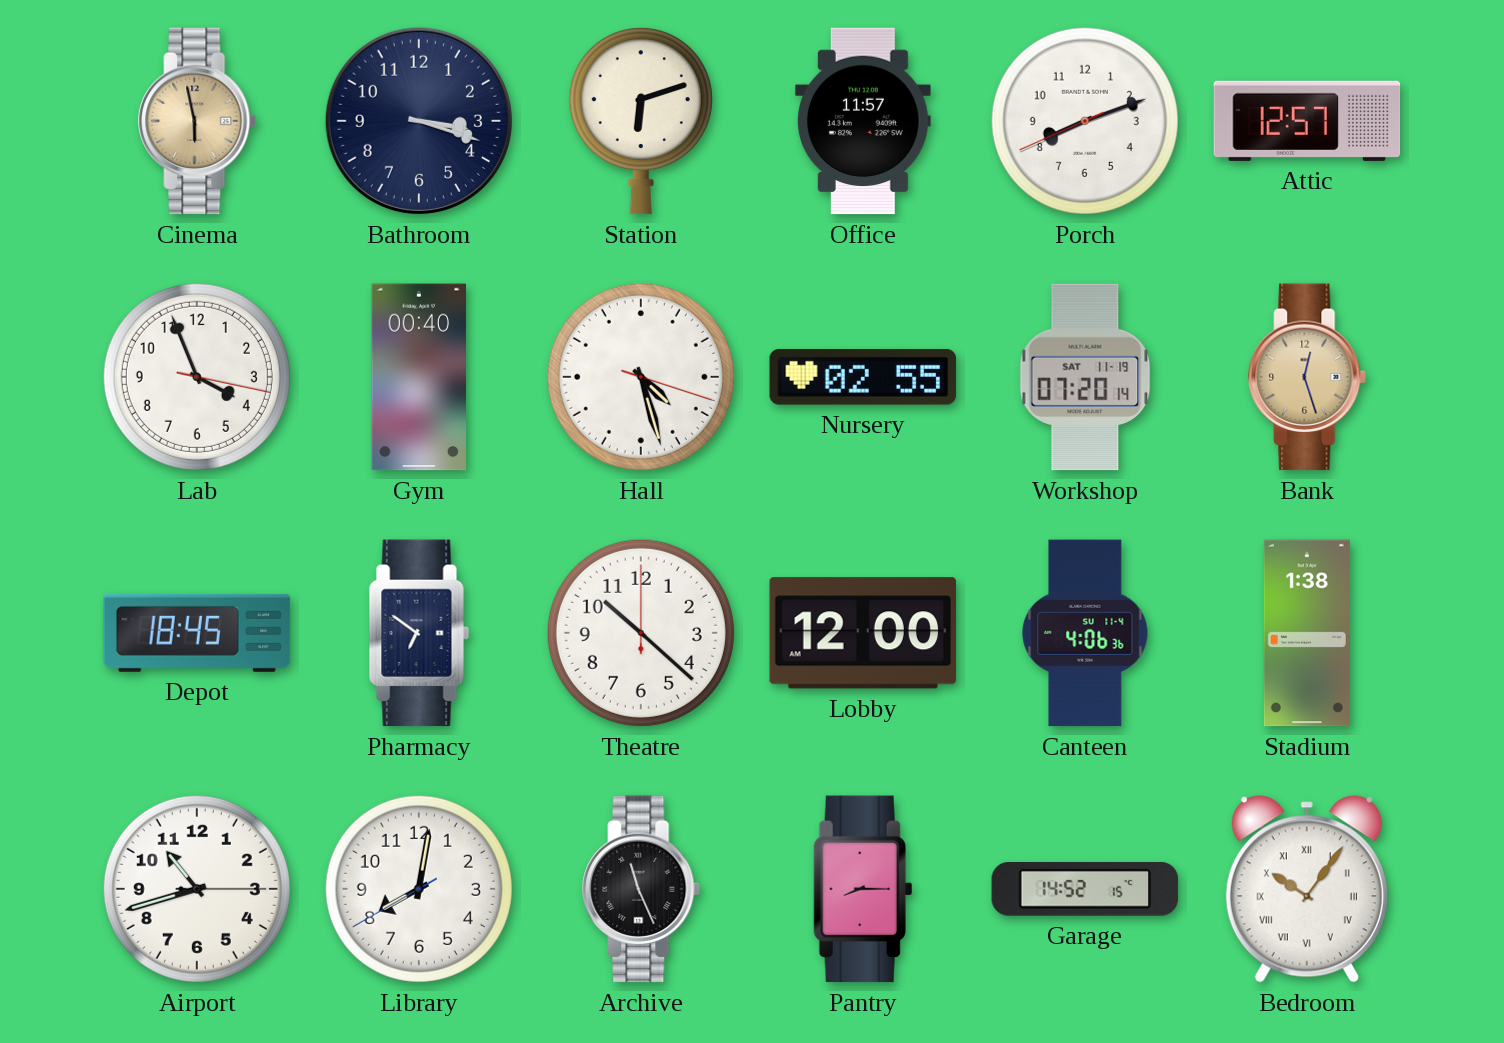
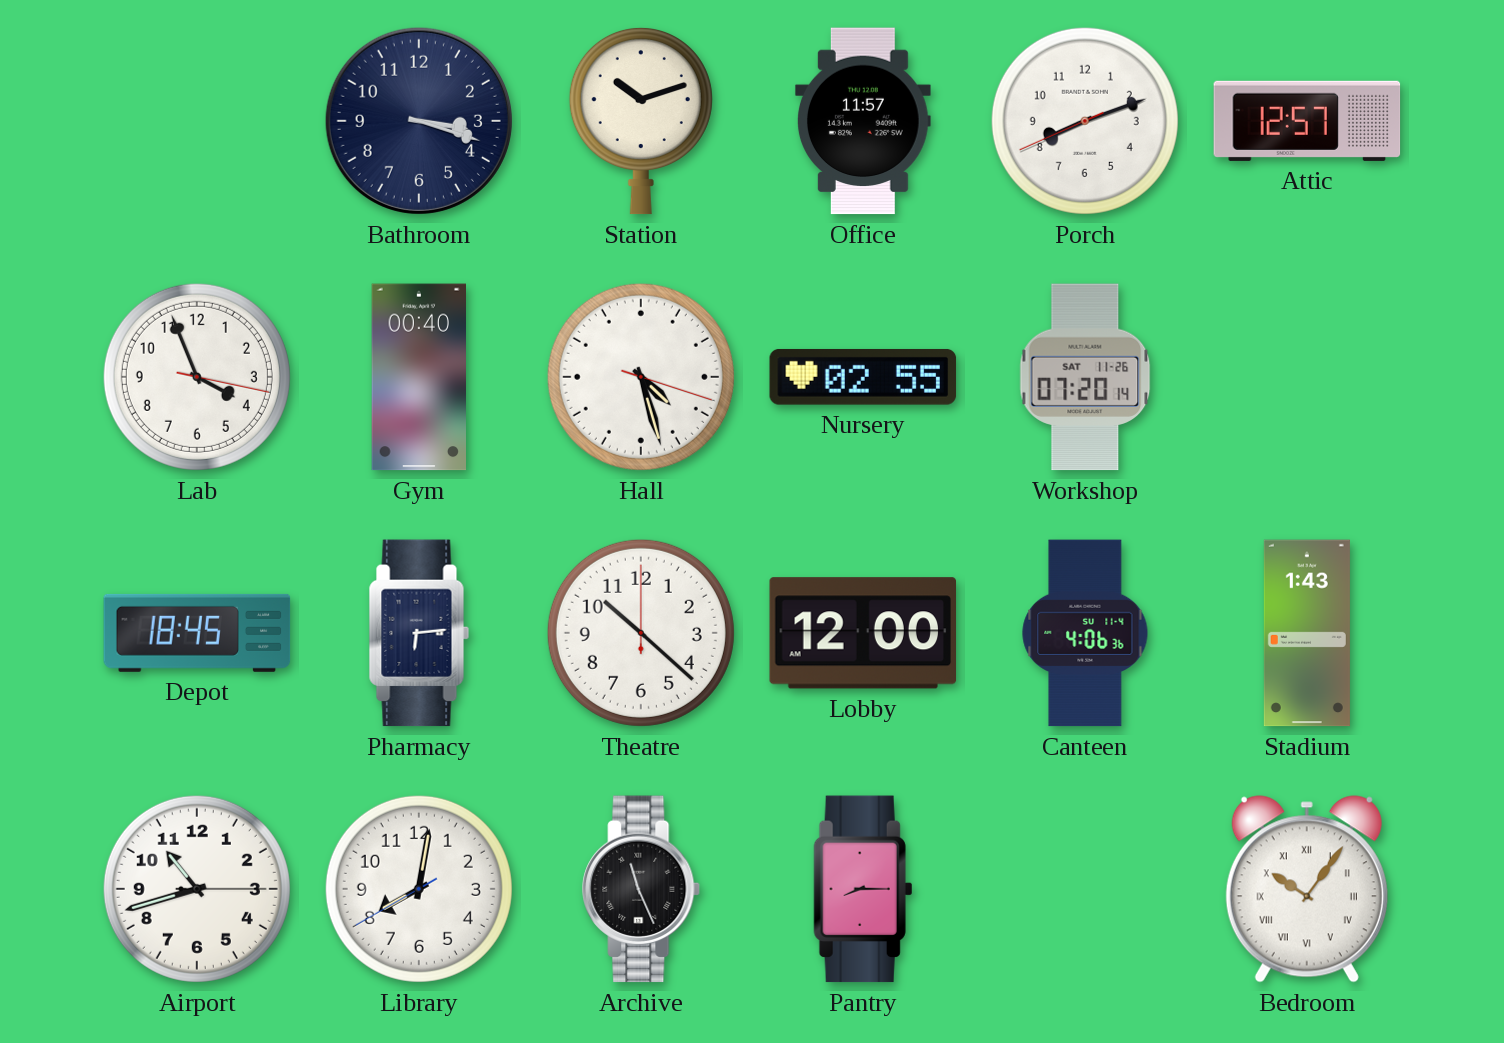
Cinema: 5:58 -> none (198, 121)
Station: 6:12 -> 10:12 (641, 121)
Workshop date: SAT 11-19 -> SAT 11-26 (1085, 377)
Bank: 12:27 -> none (1308, 377)
Pharmacy: 6:51 -> 6:14 (419, 633)
Stadium: 1:38 -> 1:43 (1307, 633)
Garage: 14:52 -> none (1085, 890)
